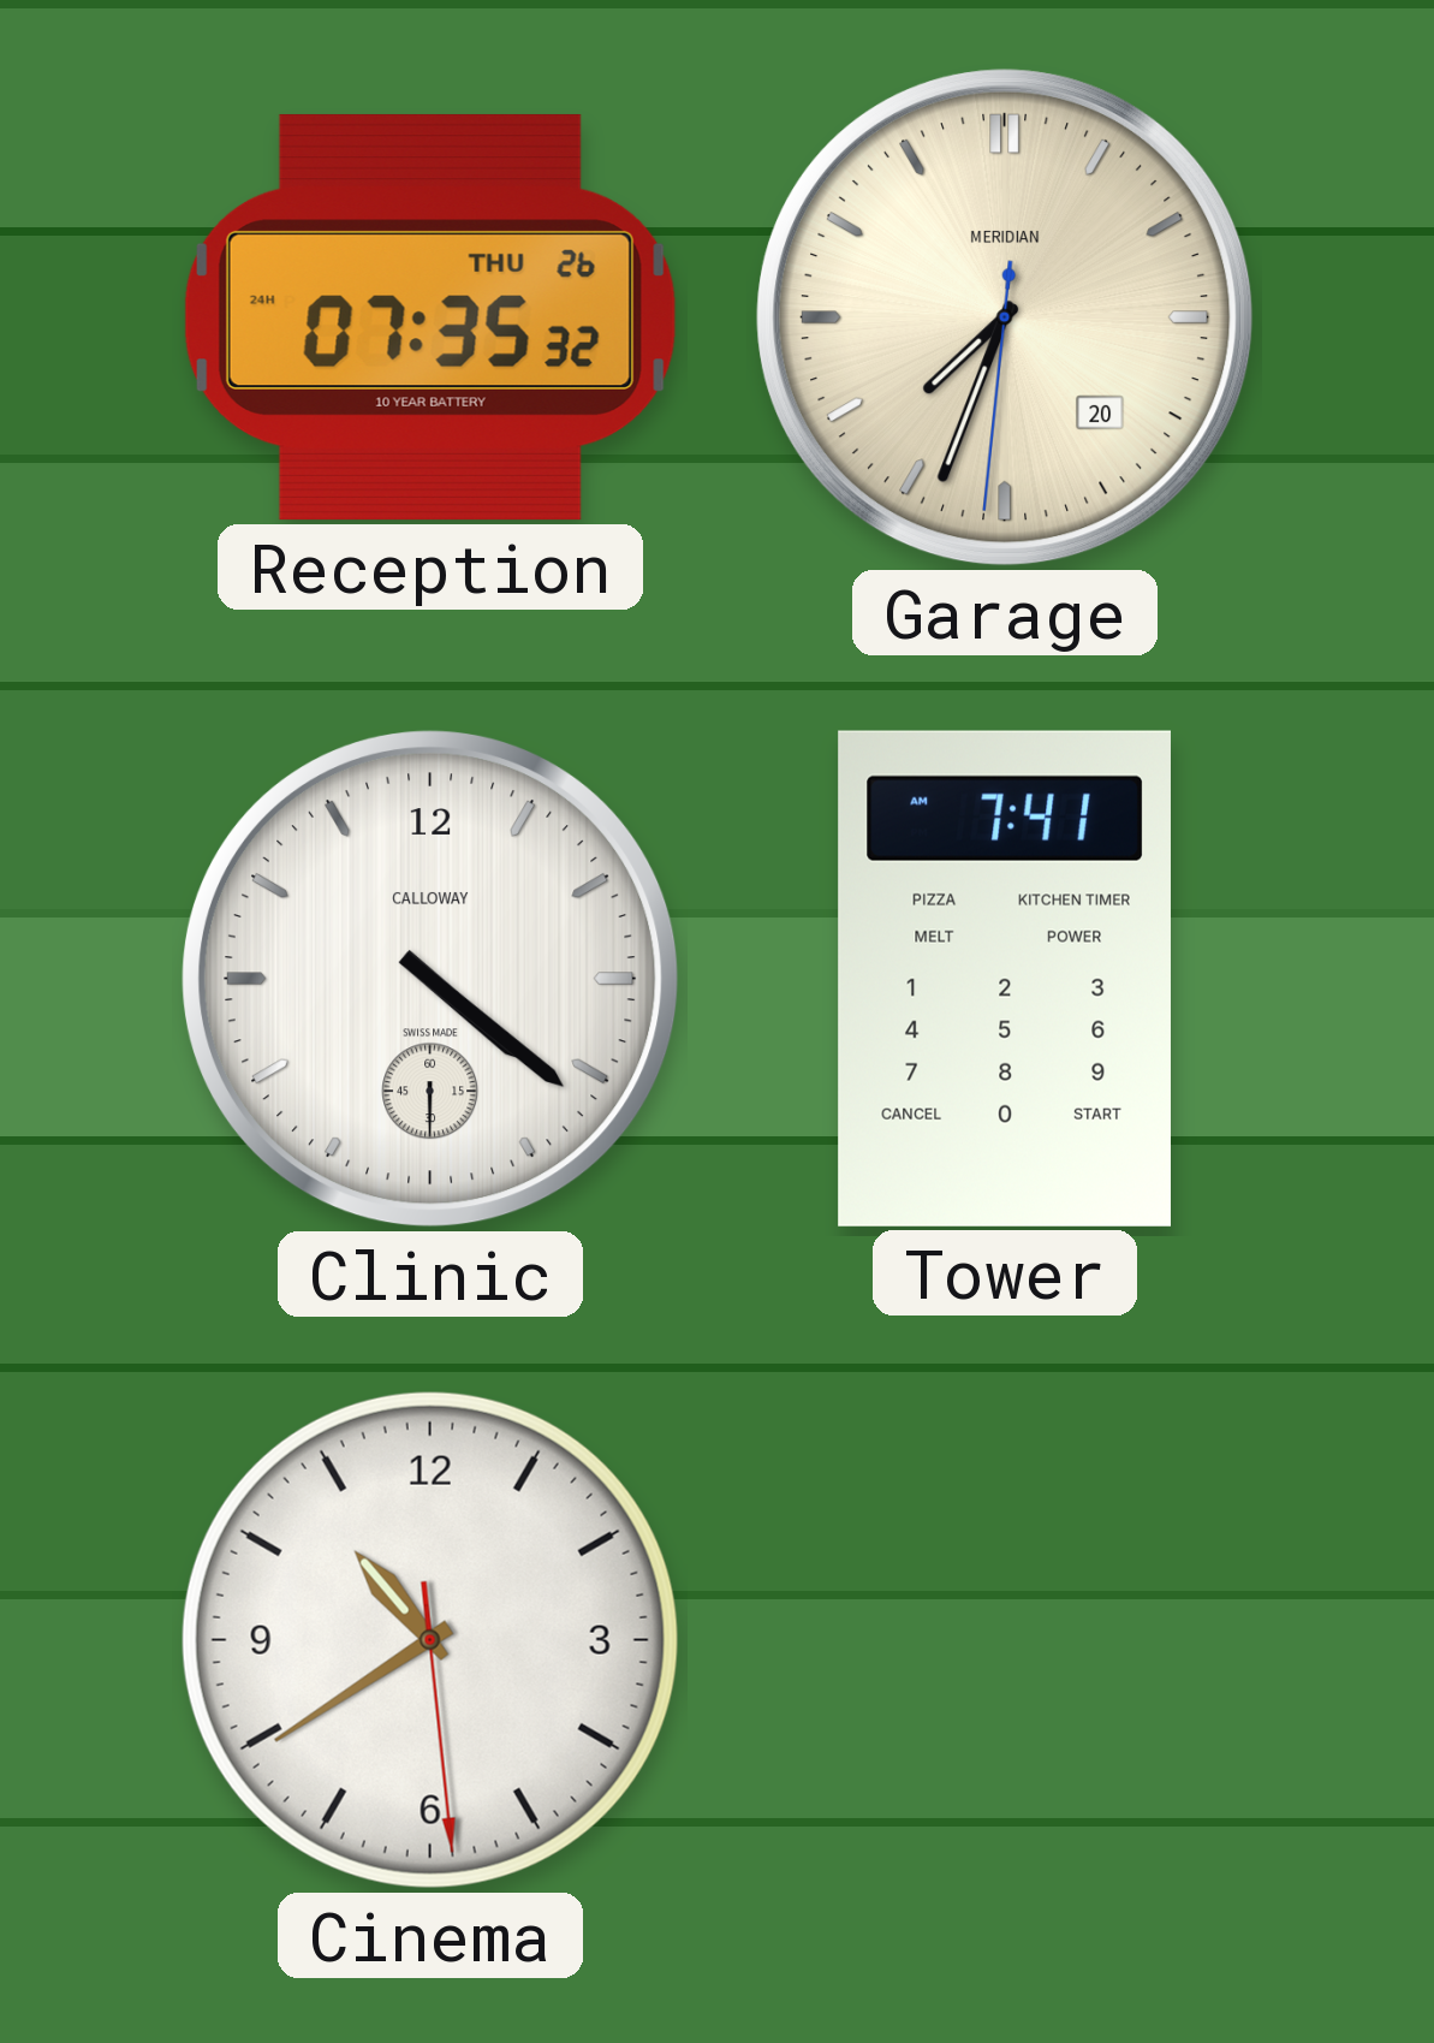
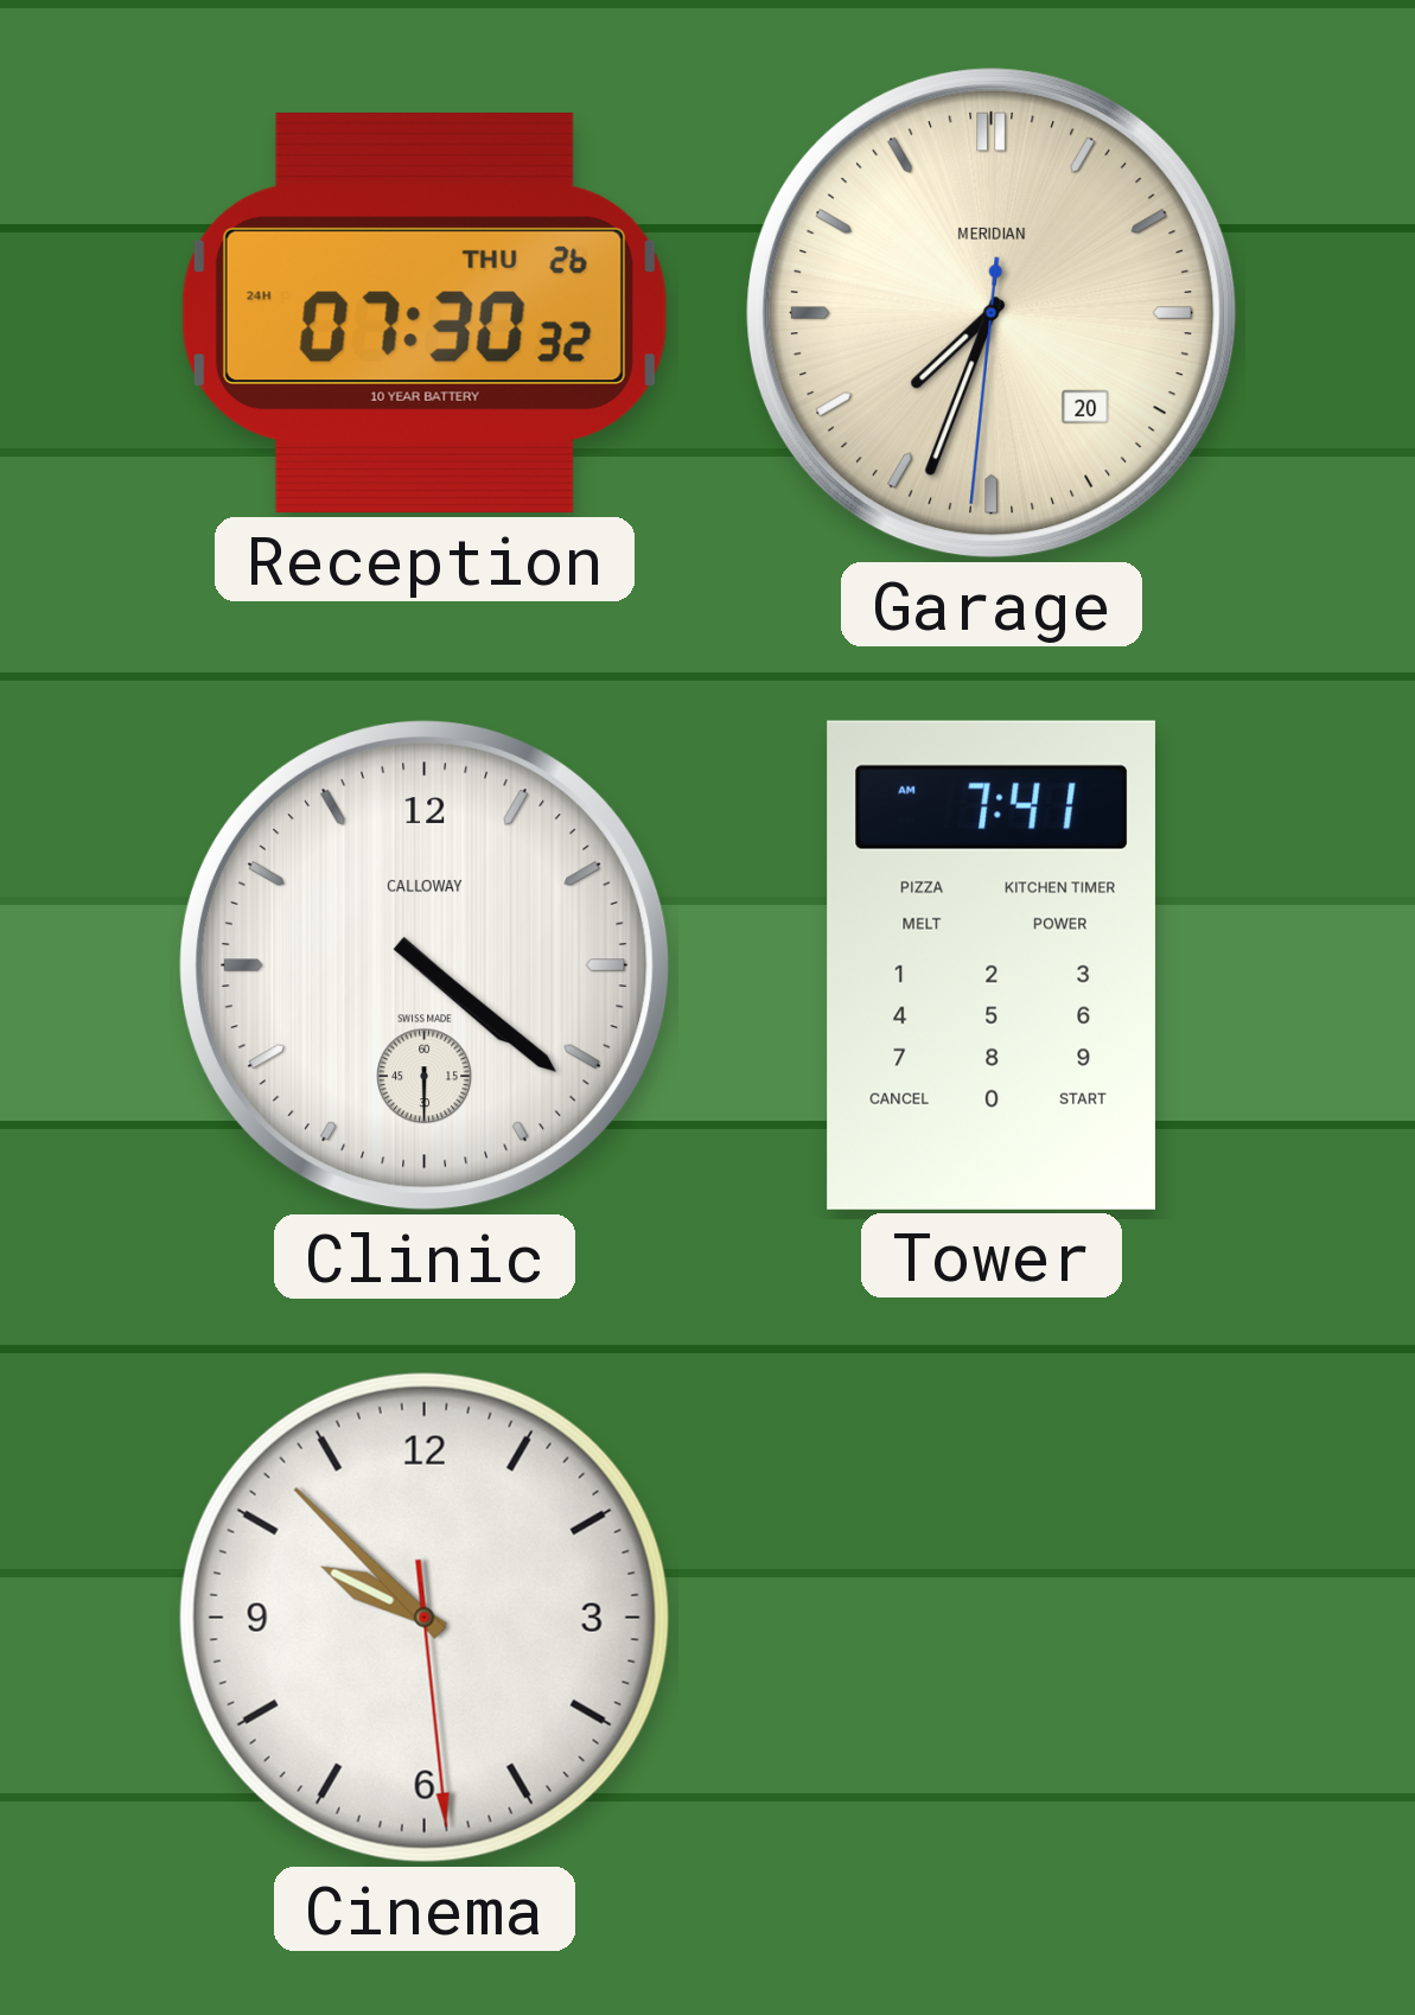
Reception: 07:35 -> 07:30 (425, 313)
Cinema: 10:39 -> 9:52 (425, 1618)
